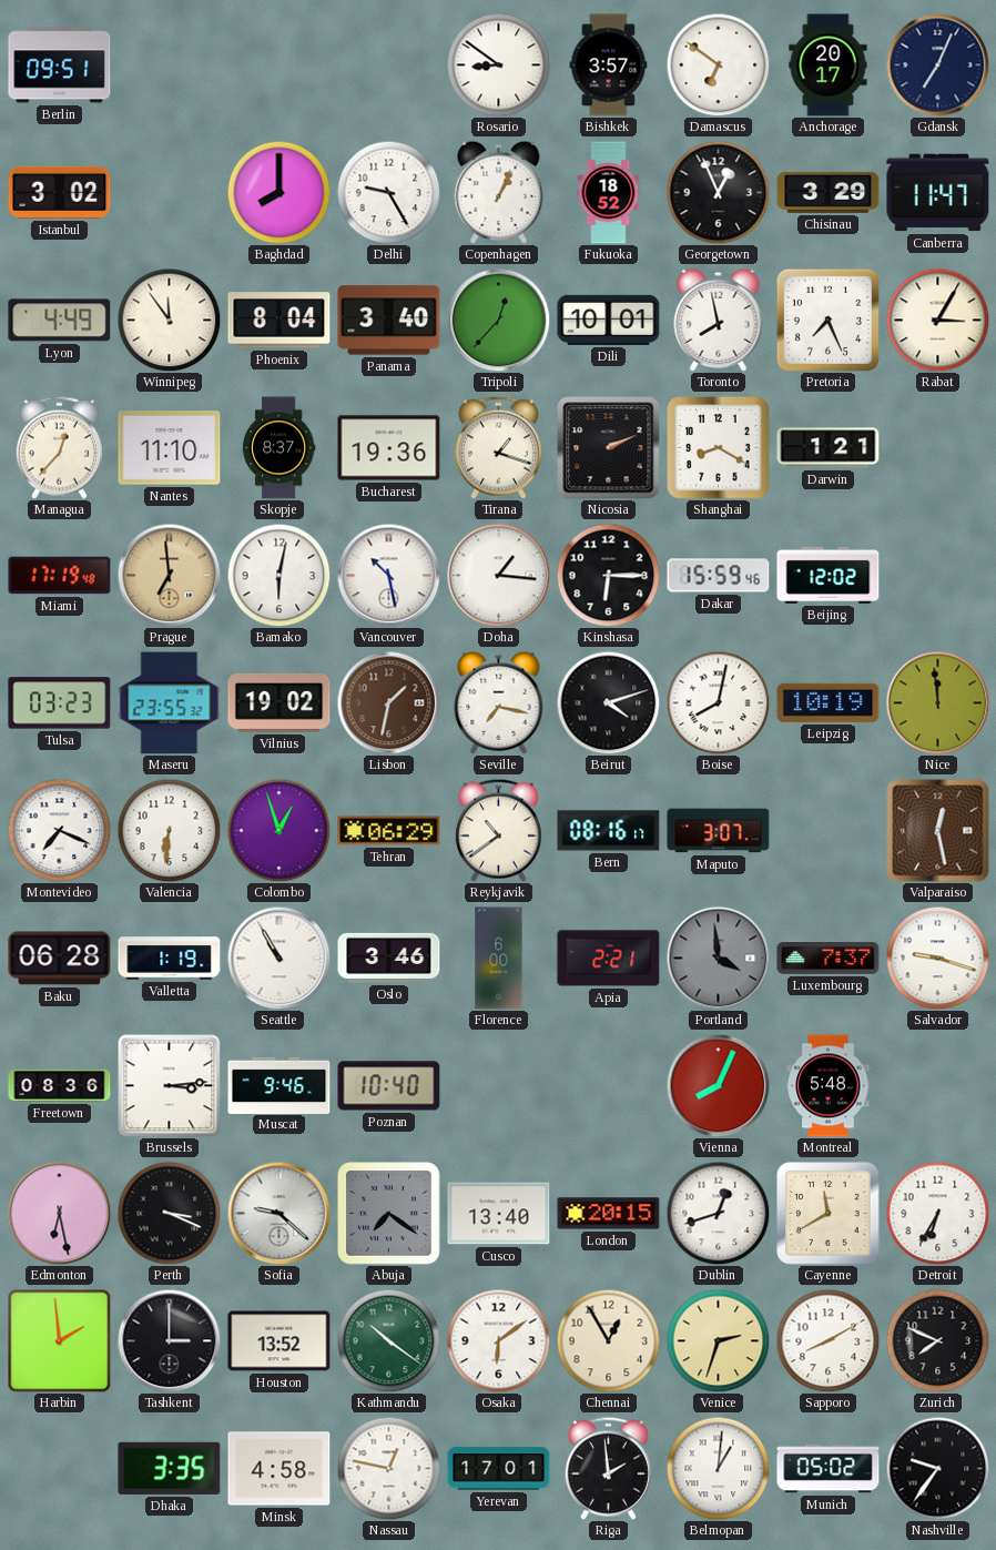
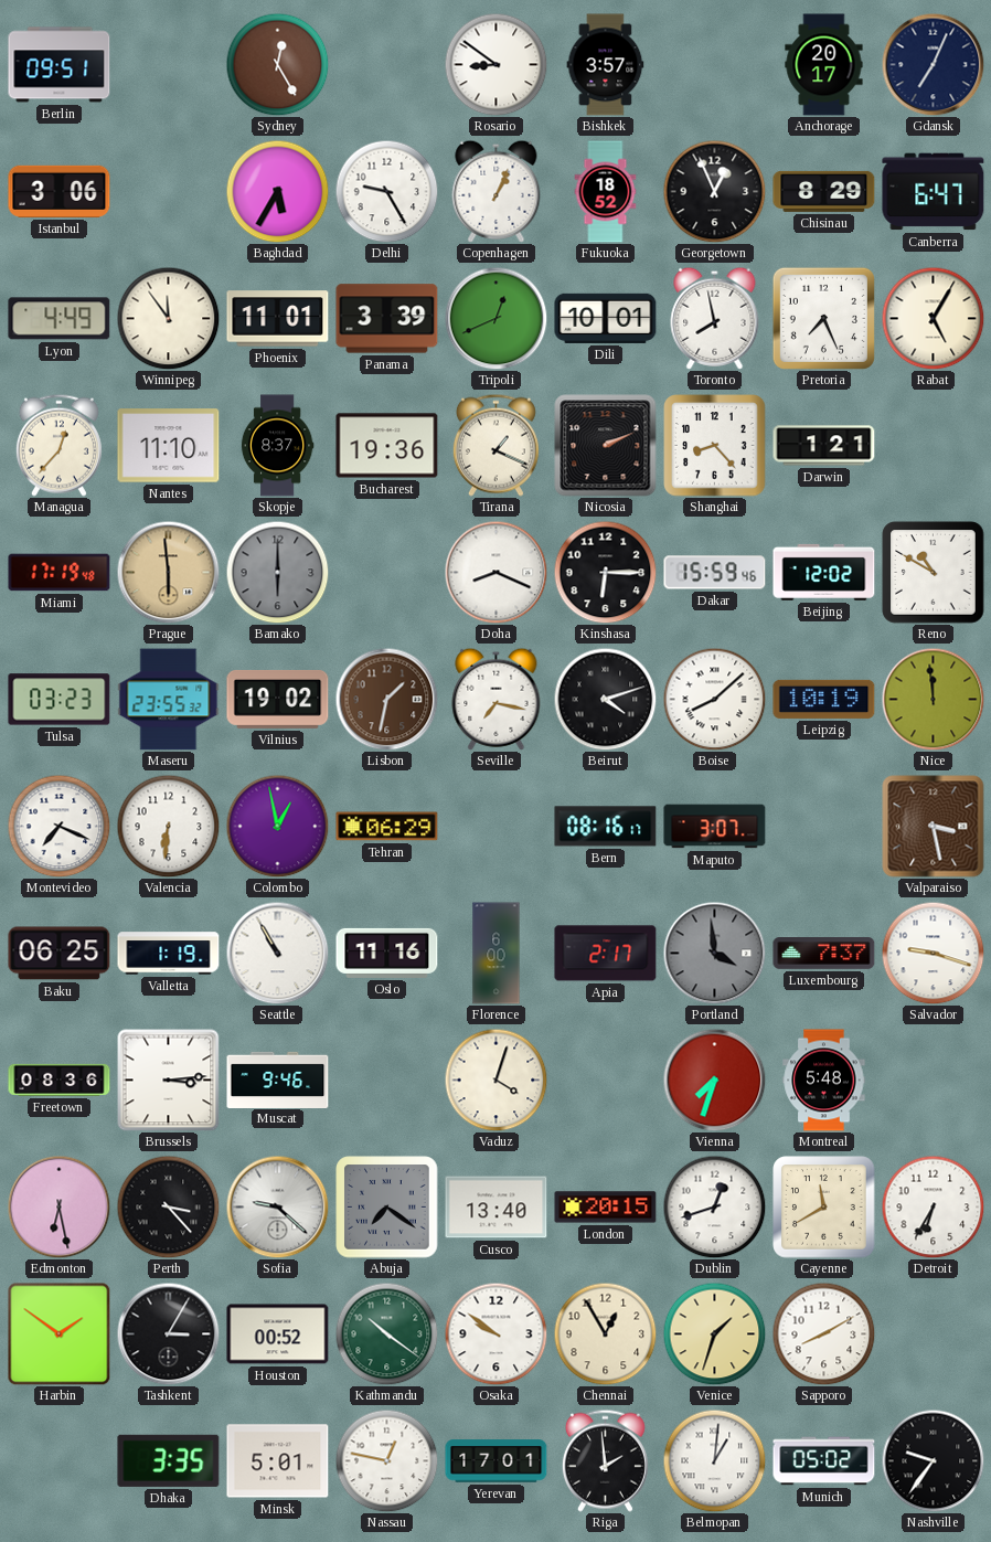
Sydney: none -> 12:25 (277, 64)
Damascus: 6:51 -> none (718, 64)
Istanbul: 3:02 -> 3:06 (60, 191)
Baghdad: 8:00 -> 5:35 (277, 191)
Chisinau: 3:29 -> 8:29 (824, 191)
Canberra: 11:47 -> 6:47 (934, 192)
Phoenix: 8:04 -> 11:01 (278, 319)
Panama: 3:40 -> 3:39 (387, 319)
Tripoli: 12:37 -> 12:41 (495, 318)
Rabat: 3:05 -> 5:05 (933, 318)
Tirana: 1:18 -> 1:19 (495, 445)
Shanghai: 8:20 -> 8:23 (715, 446)
Prague: 6:59 -> 5:59 (168, 572)
Bamako: 6:02 -> 6:00 (277, 572)
Bamako dial: white -> grey (277, 572)
Vancouver: 10:28 -> none (388, 575)
Doha: 1:16 -> 8:19 (495, 572)
Reno: none -> 10:50 (934, 573)
Boise: 8:02 -> 8:08 (714, 699)
Colombo: 12:57 -> 12:58 (277, 826)
Reykjavik: 10:39 -> none (498, 830)
Valparaiso: 12:28 -> 3:28 (934, 827)
Baku: 06:28 -> 06:25 (60, 954)
Oslo: 3:46 -> 11:16 (387, 953)
Apia: 2:21 -> 2:17 (606, 954)
Poznan: 10:40 -> none (389, 1086)
Vaduz: none -> 4:03 (495, 1080)
Vienna: 8:04 -> 7:33 (714, 1080)
Perth: 3:19 -> 3:23 (168, 1206)
Harbin: 1:59 -> 1:51 (58, 1333)
Tashkent: 3:00 -> 3:05 (168, 1333)
Houston: 13:52 -> 00:52 (278, 1334)
Osaka: 6:09 -> 9:51 (495, 1333)
Venice: 2:33 -> 1:33 (714, 1333)
Zurich: 7:49 -> none (937, 1340)
Minsk: 4:58 -> 5:01 (278, 1461)
